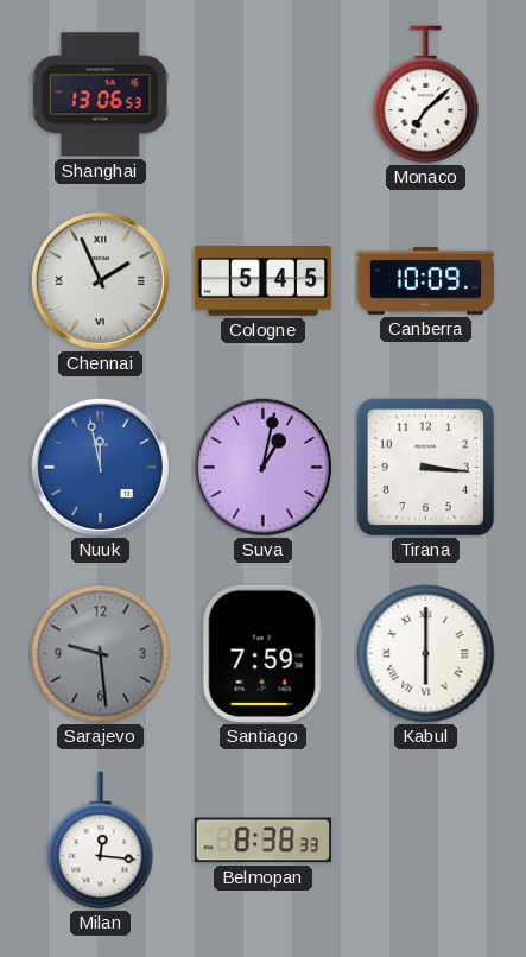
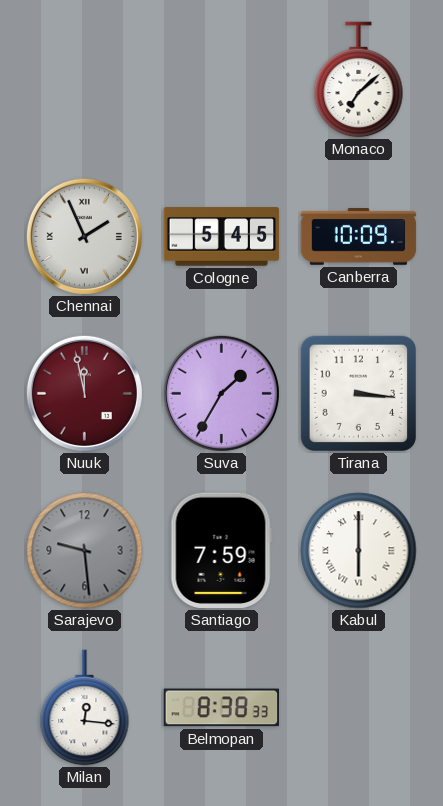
Shanghai: 13:06 -> none (101, 95)
Nuuk dial: blue -> burgundy (84, 393)
Suva: 1:02 -> 1:35 (221, 393)
